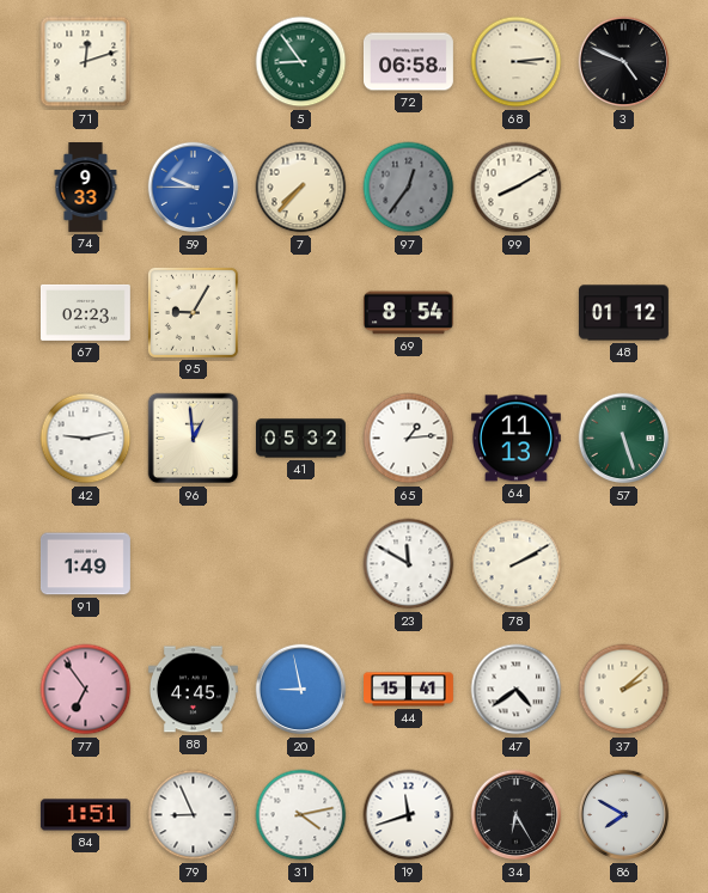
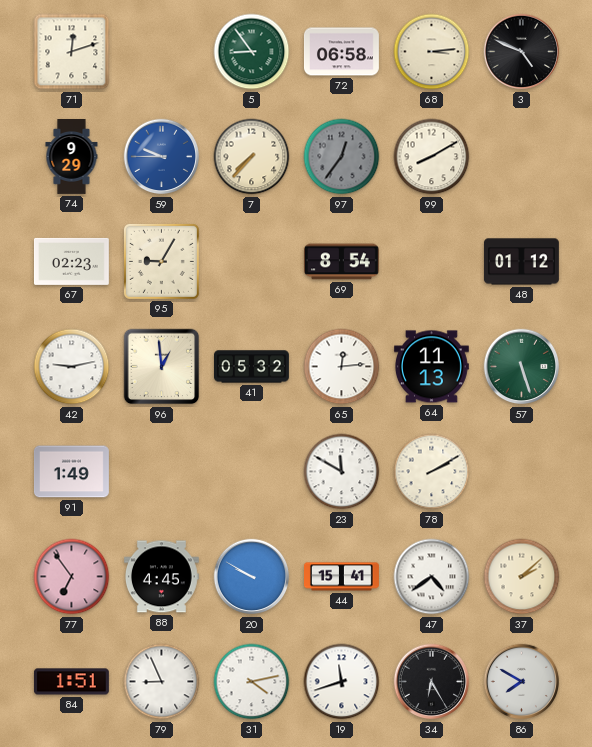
74: 9:33 -> 9:29 (72, 157)
65: 1:14 -> 12:14 (342, 367)
20: 8:58 -> 9:50 (252, 577)
